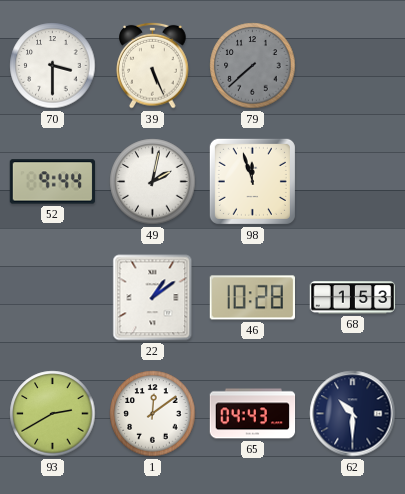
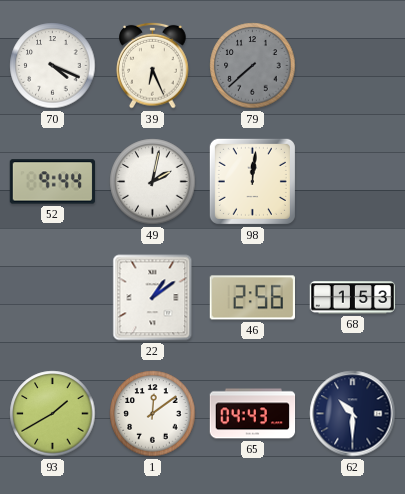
70: 3:30 -> 4:19 (53, 66)
39: 5:26 -> 6:26 (153, 65)
98: 11:57 -> 12:01 (252, 181)
46: 10:28 -> 2:56 (252, 298)
93: 2:40 -> 1:40 (53, 414)
